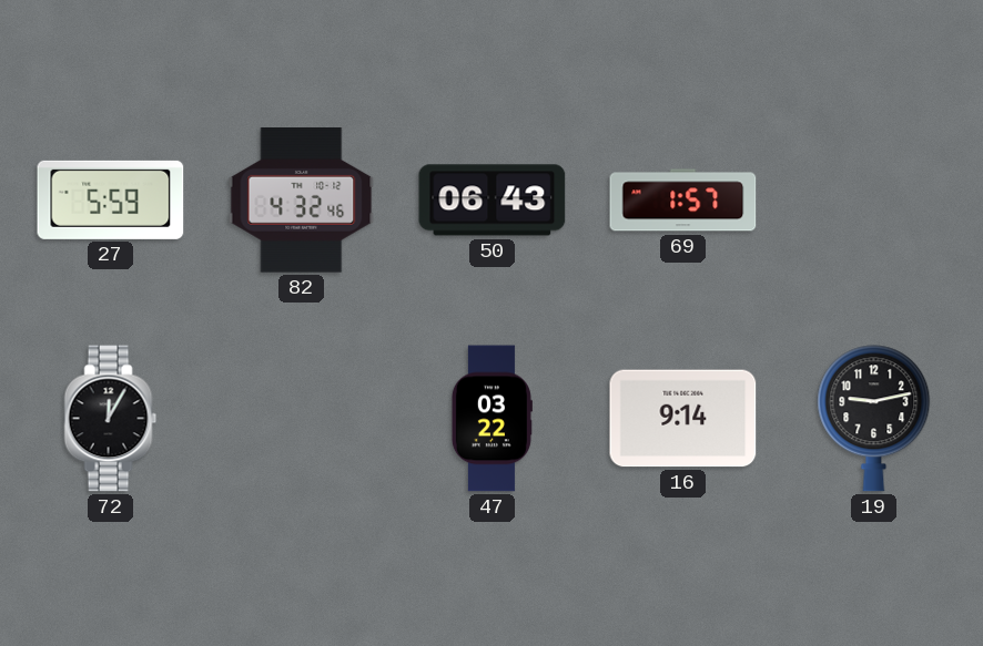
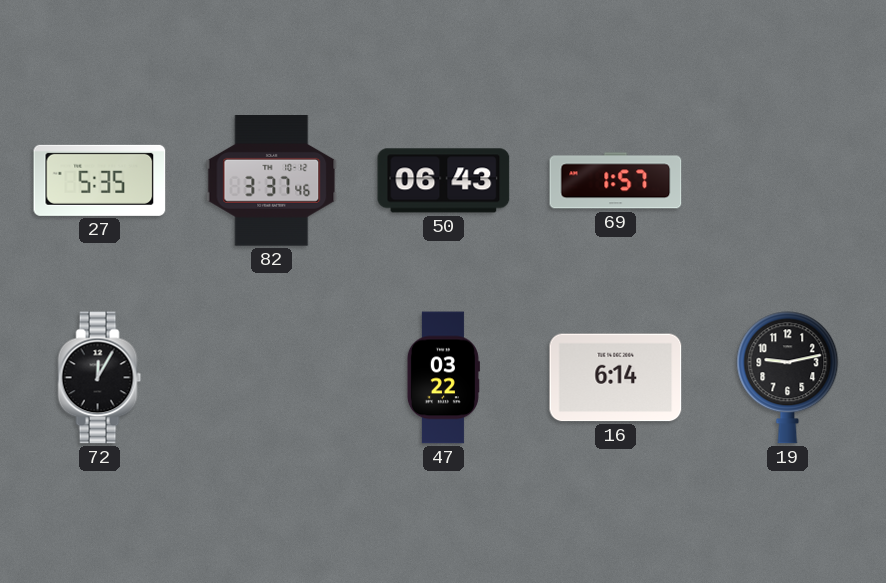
27: 5:59 -> 5:35 (100, 180)
82: 4:32 -> 3:37 (272, 181)
16: 9:14 -> 6:14 (616, 378)
